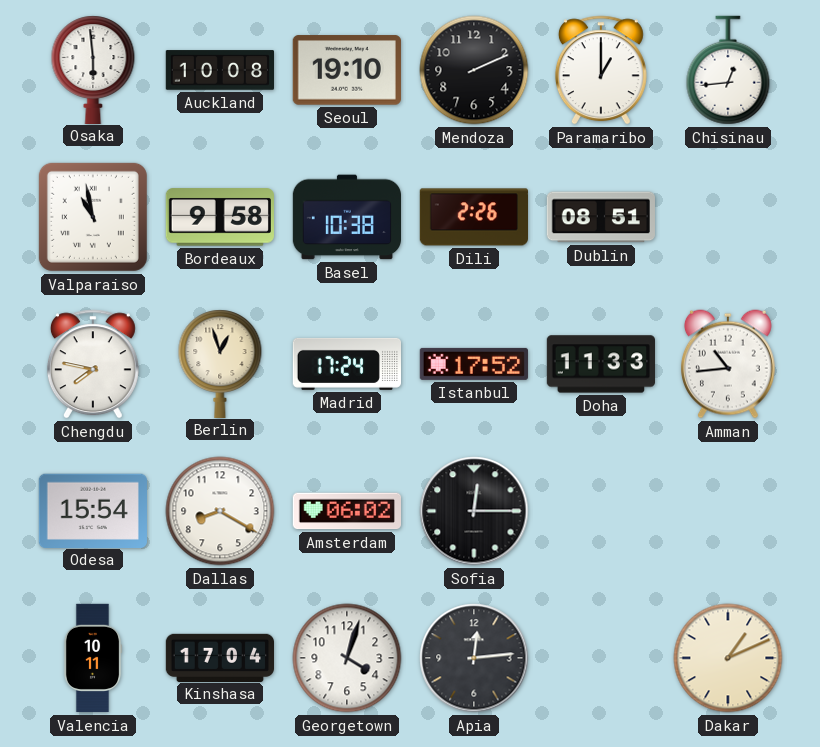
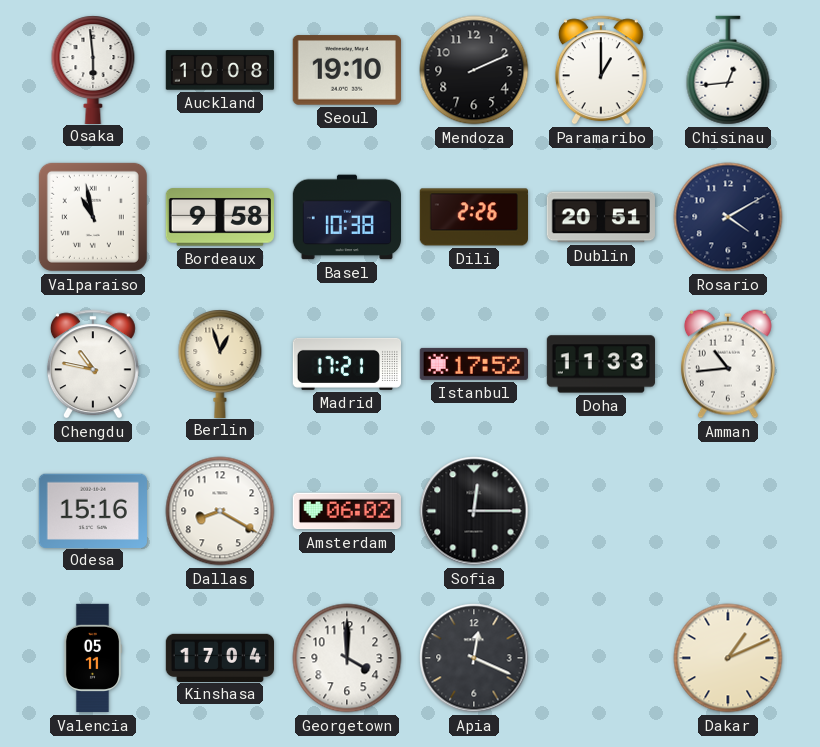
Dublin: 08:51 -> 20:51 (601, 217)
Rosario: none -> 4:10 (728, 217)
Chengdu: 7:47 -> 10:47 (93, 364)
Madrid: 17:24 -> 17:21 (346, 364)
Odesa: 15:54 -> 15:16 (93, 510)
Valencia: 10:11 -> 05:11 (93, 658)
Georgetown: 4:03 -> 4:00 (347, 658)
Apia: 12:14 -> 12:19 (474, 658)
